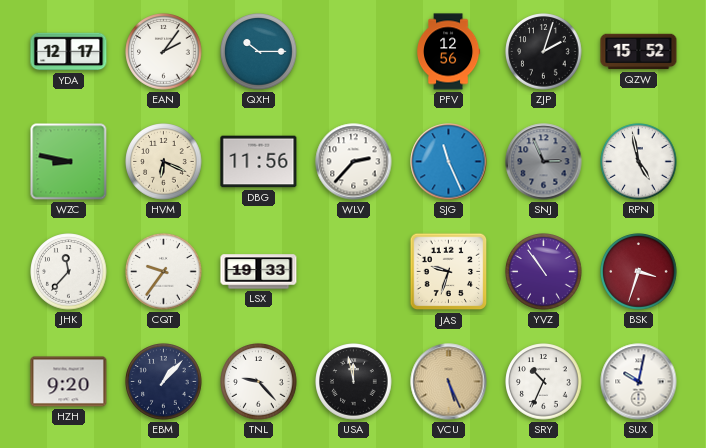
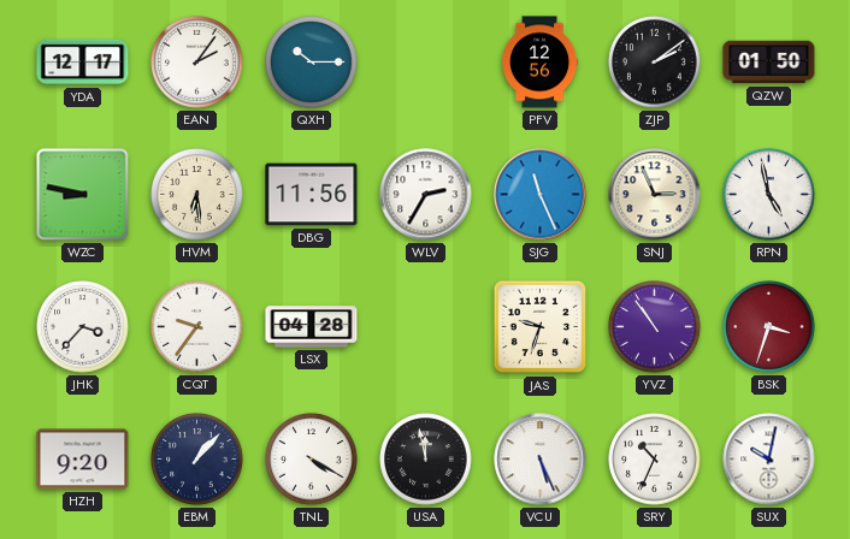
ZJP: 2:03 -> 2:09 (655, 63)
QZW: 15:52 -> 01:50 (769, 63)
HVM: 6:19 -> 6:29 (197, 195)
WLV: 2:37 -> 2:35 (426, 195)
SNJ dial: grey -> cream (655, 195)
JHK: 11:37 -> 3:37 (83, 327)
LSX: 19:33 -> 04:28 (312, 327)
TNL: 9:23 -> 4:20 (312, 460)
VCU dial: champagne -> white (541, 460)
